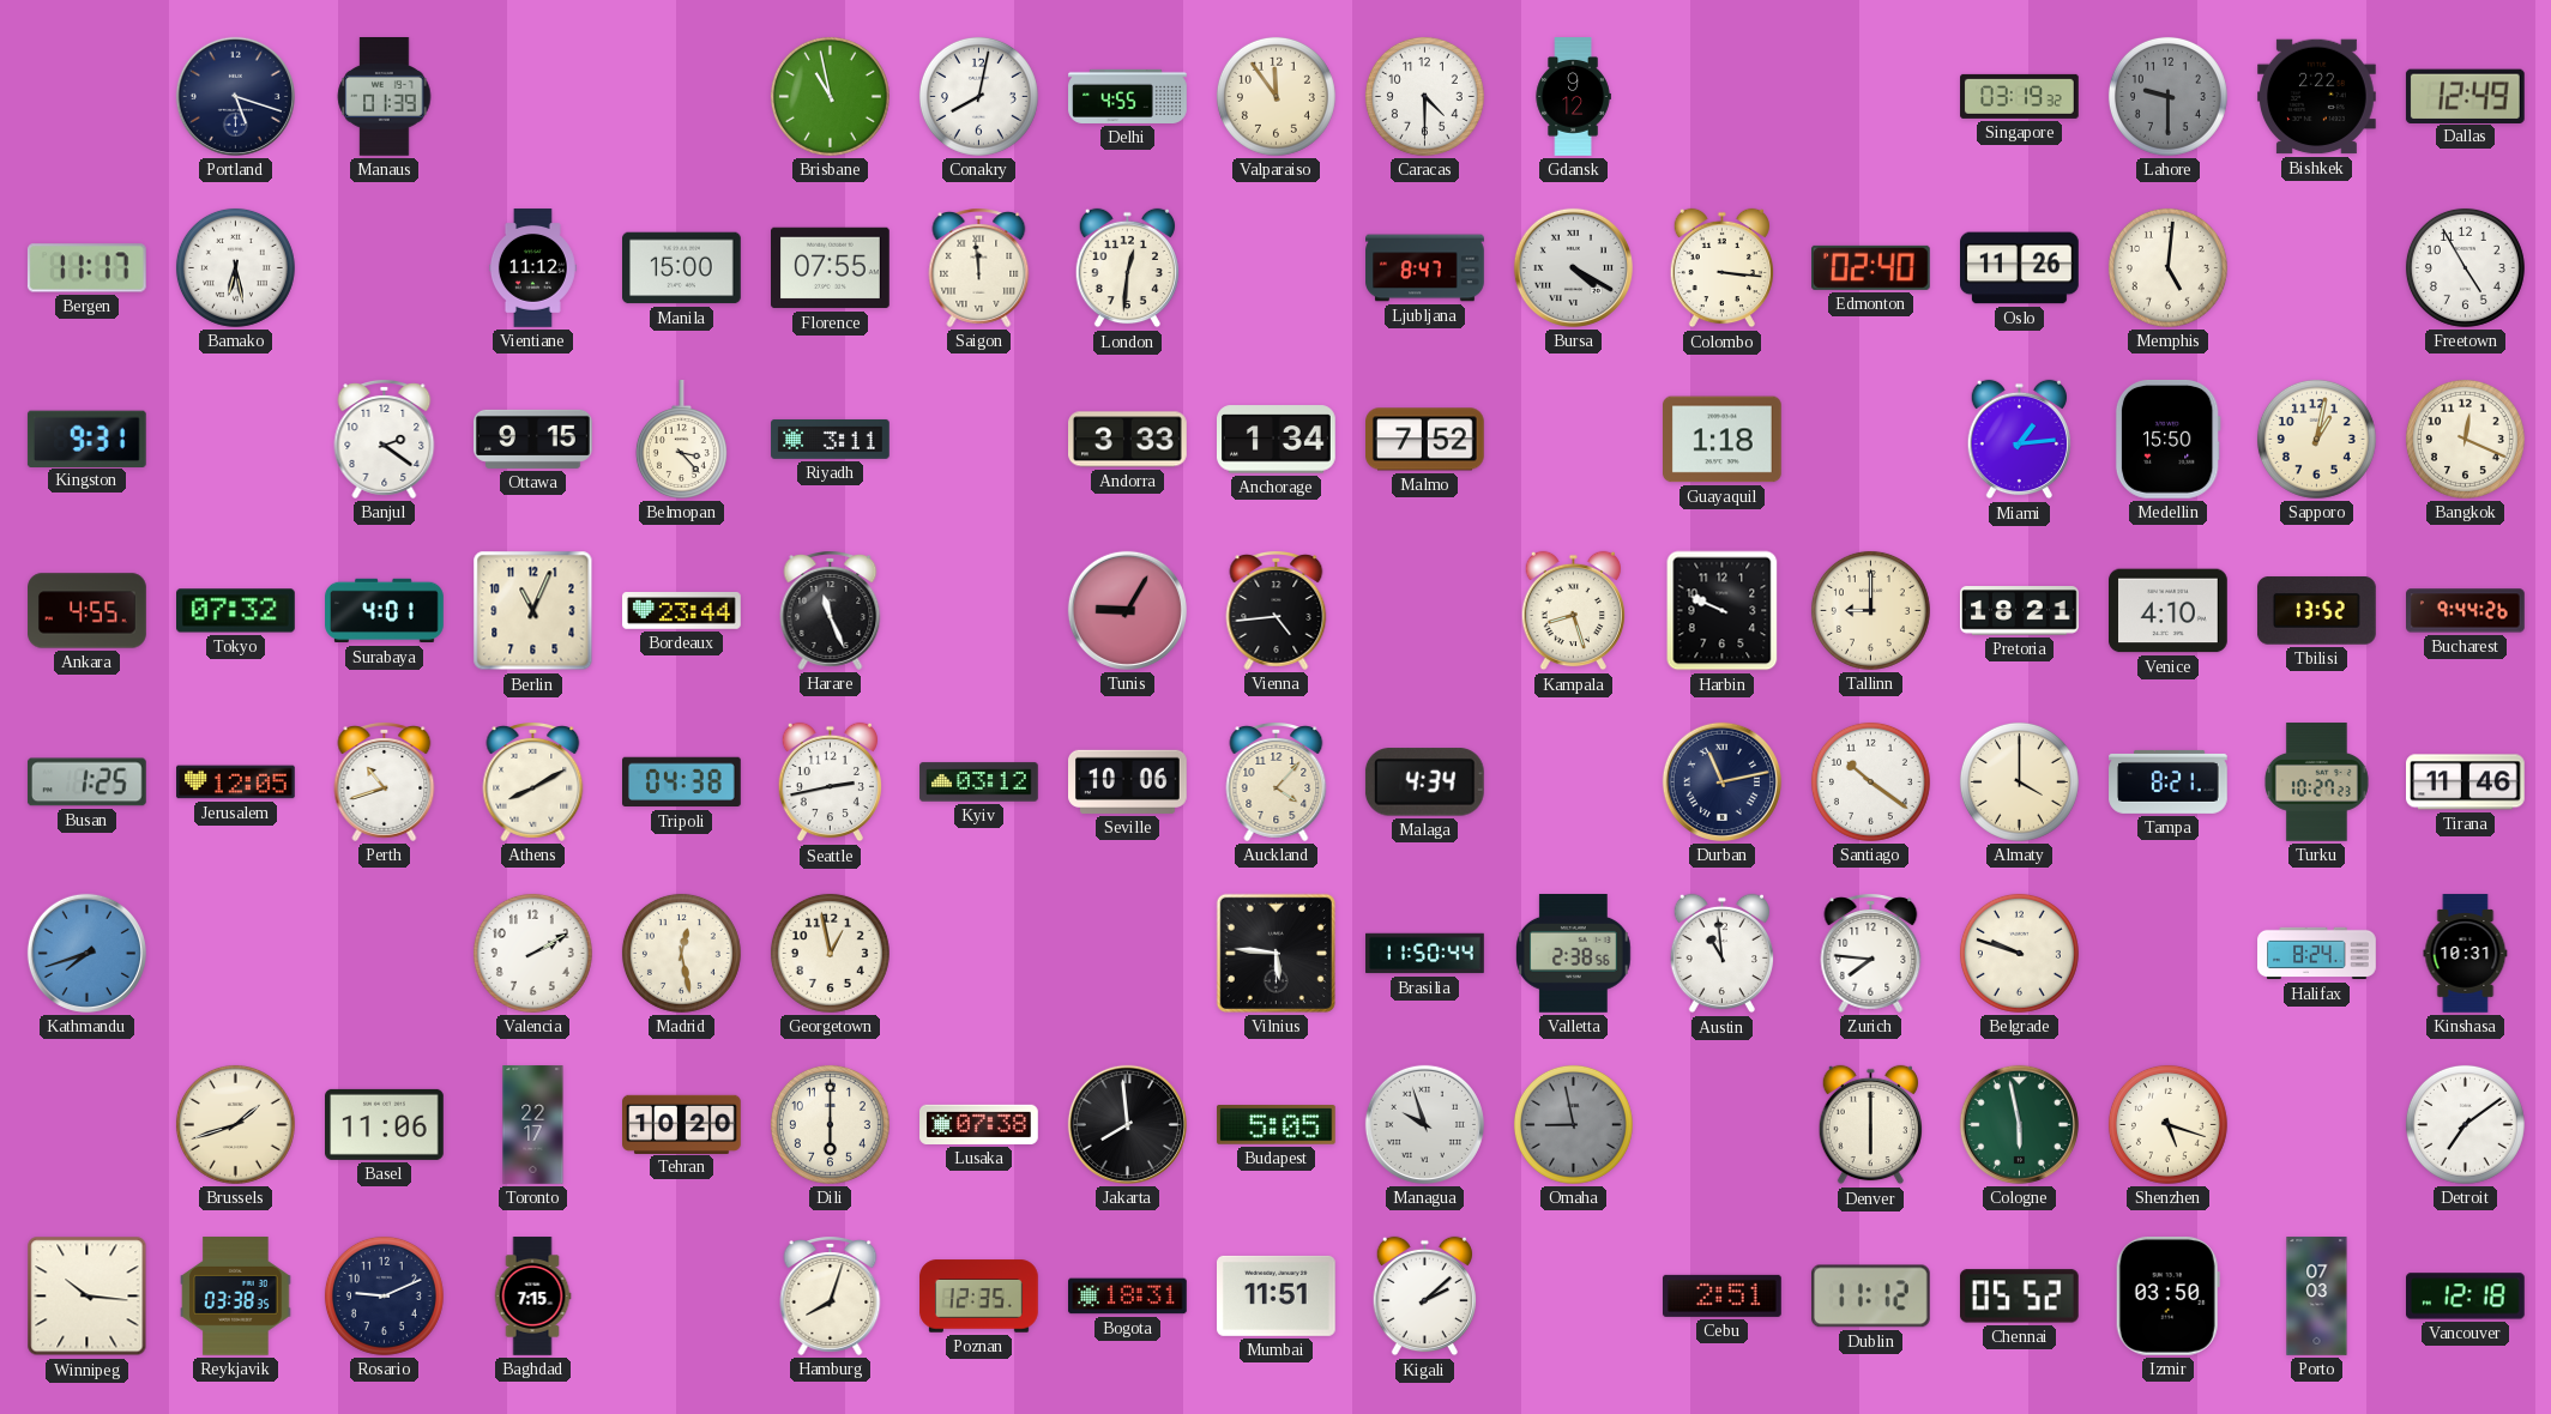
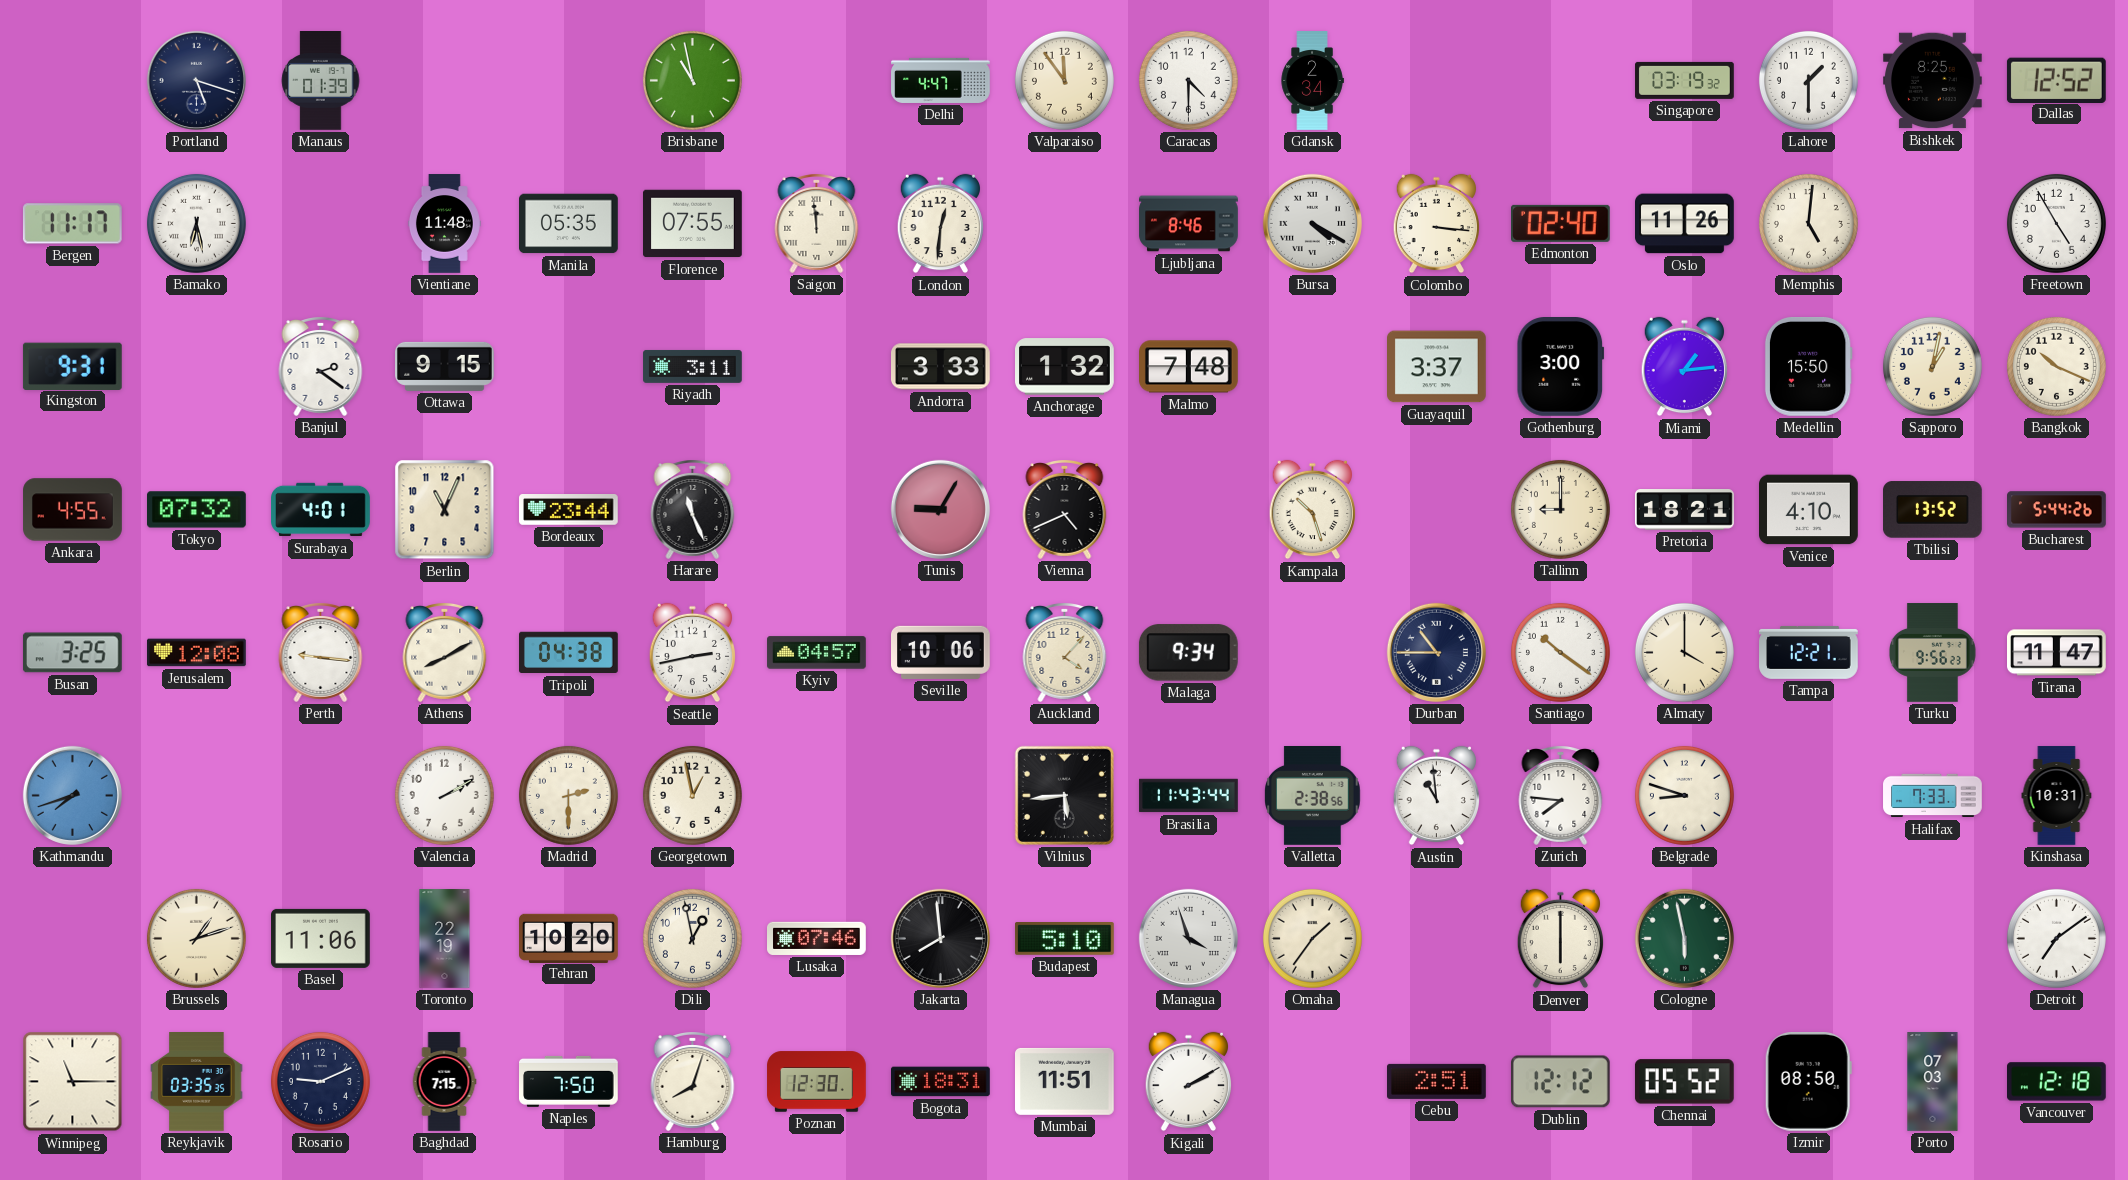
Conakry: 8:02 -> none (978, 96)
Delhi: 4:55 -> 4:47 (941, 80)
Gdansk: 9:12 -> 2:34 (1312, 81)
Lahore: 9:30 -> 1:30 (1808, 80)
Lahore dial: grey -> white (1808, 80)
Bishkek: 2:22 -> 8:25 (1933, 81)
Dallas: 12:49 -> 12:52 (2056, 80)
Vientiane: 11:12 -> 11:48 (444, 224)
Manila: 15:00 -> 05:35 (569, 224)
Ljubljana: 8:47 -> 8:46 (1189, 224)
Belmopan: 3:23 -> none (681, 440)
Anchorage: 1:34 -> 1:32 (1065, 367)
Malmo: 7:52 -> 7:48 (1189, 367)
Guayaquil: 1:18 -> 3:37 (1437, 367)
Gothenburg: none -> 3:00 (1561, 367)
Bangkok: 12:19 -> 10:19 (2056, 366)
Vienna: 4:44 -> 4:41 (1065, 510)
Kampala: 8:27 -> 10:27 (1312, 510)
Harbin: 9:49 -> none (1723, 611)
Bucharest: 9:44 -> 5:44 (2057, 510)
Busan: 1:25 -> 3:25 (72, 653)
Jerusalem: 12:05 -> 12:08 (197, 653)
Perth: 10:42 -> 9:16 (321, 653)
Kyiv: 03:12 -> 04:57 (817, 653)
Malaga: 4:34 -> 9:34 (1188, 653)
Durban: 11:13 -> 10:45 (1436, 652)
Tampa: 8:21 -> 12:21 (1809, 652)
Turku: 10:27 -> 9:56 (1932, 653)
Tirana: 11:46 -> 11:47 (2057, 653)
Madrid: 12:28 -> 2:30 (568, 795)
Vilnius: 5:46 -> 5:44 (1064, 795)
Brasilia: 11:50 -> 11:43 (1189, 796)
Belgrade: 9:48 -> 8:48 (1684, 795)
Halifax: 8:24 -> 7:33 (1933, 796)
Brussels: 1:42 -> 1:12 (196, 938)
Toronto: 22:17 -> 22:19 (445, 939)
Dili: 6:00 -> 12:58 (692, 938)
Lusaka: 07:38 -> 07:46 (817, 938)
Budapest: 5:05 -> 5:10 (1065, 939)
Managua: 9:57 -> 3:57 (1188, 938)
Omaha: 8:58 -> 1:36 (1312, 938)
Omaha dial: grey -> cream (1312, 938)
Shenzhen: 5:18 -> none (2167, 1124)
Winnipeg: 10:16 -> 11:15 (73, 1082)
Reykjavik: 03:38 -> 03:35 (197, 1082)
Naples: none -> 7:50 (569, 1081)
Poznan: 12:35 -> 12:30 (817, 1082)
Kigali: 2:08 -> 2:10 (1188, 1082)
Dublin: 11:12 -> 12:12 (1560, 1082)
Izmir: 03:50 -> 08:50 (1808, 1082)
